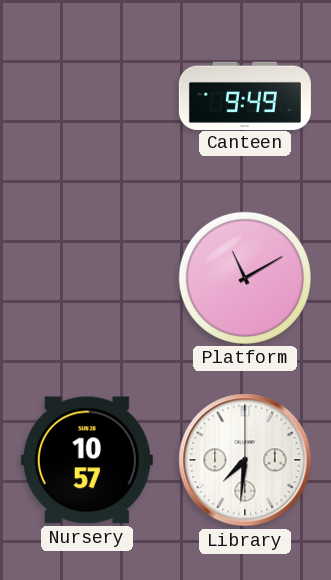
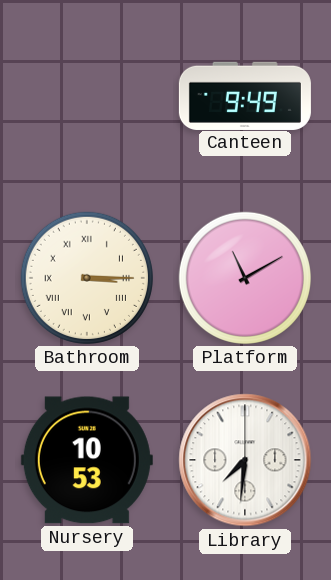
Bathroom: none -> 3:15 (87, 278)
Nursery: 10:57 -> 10:53 (87, 460)
